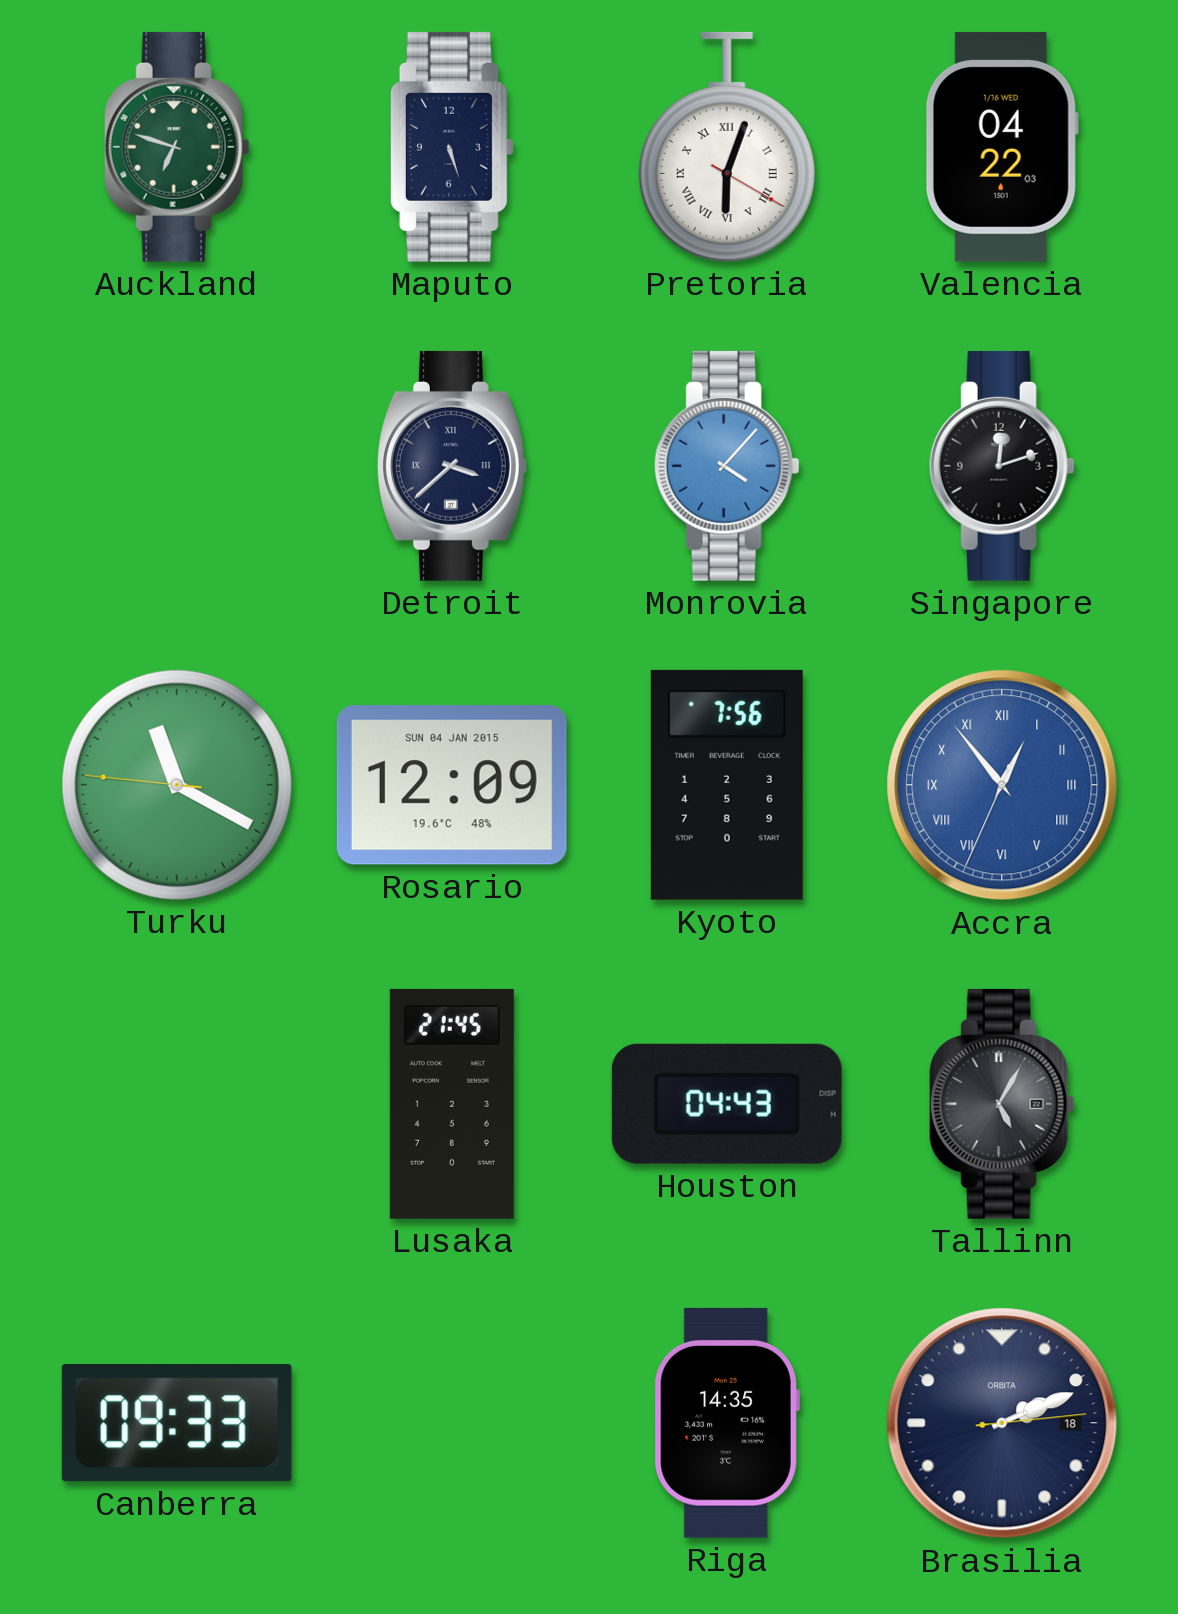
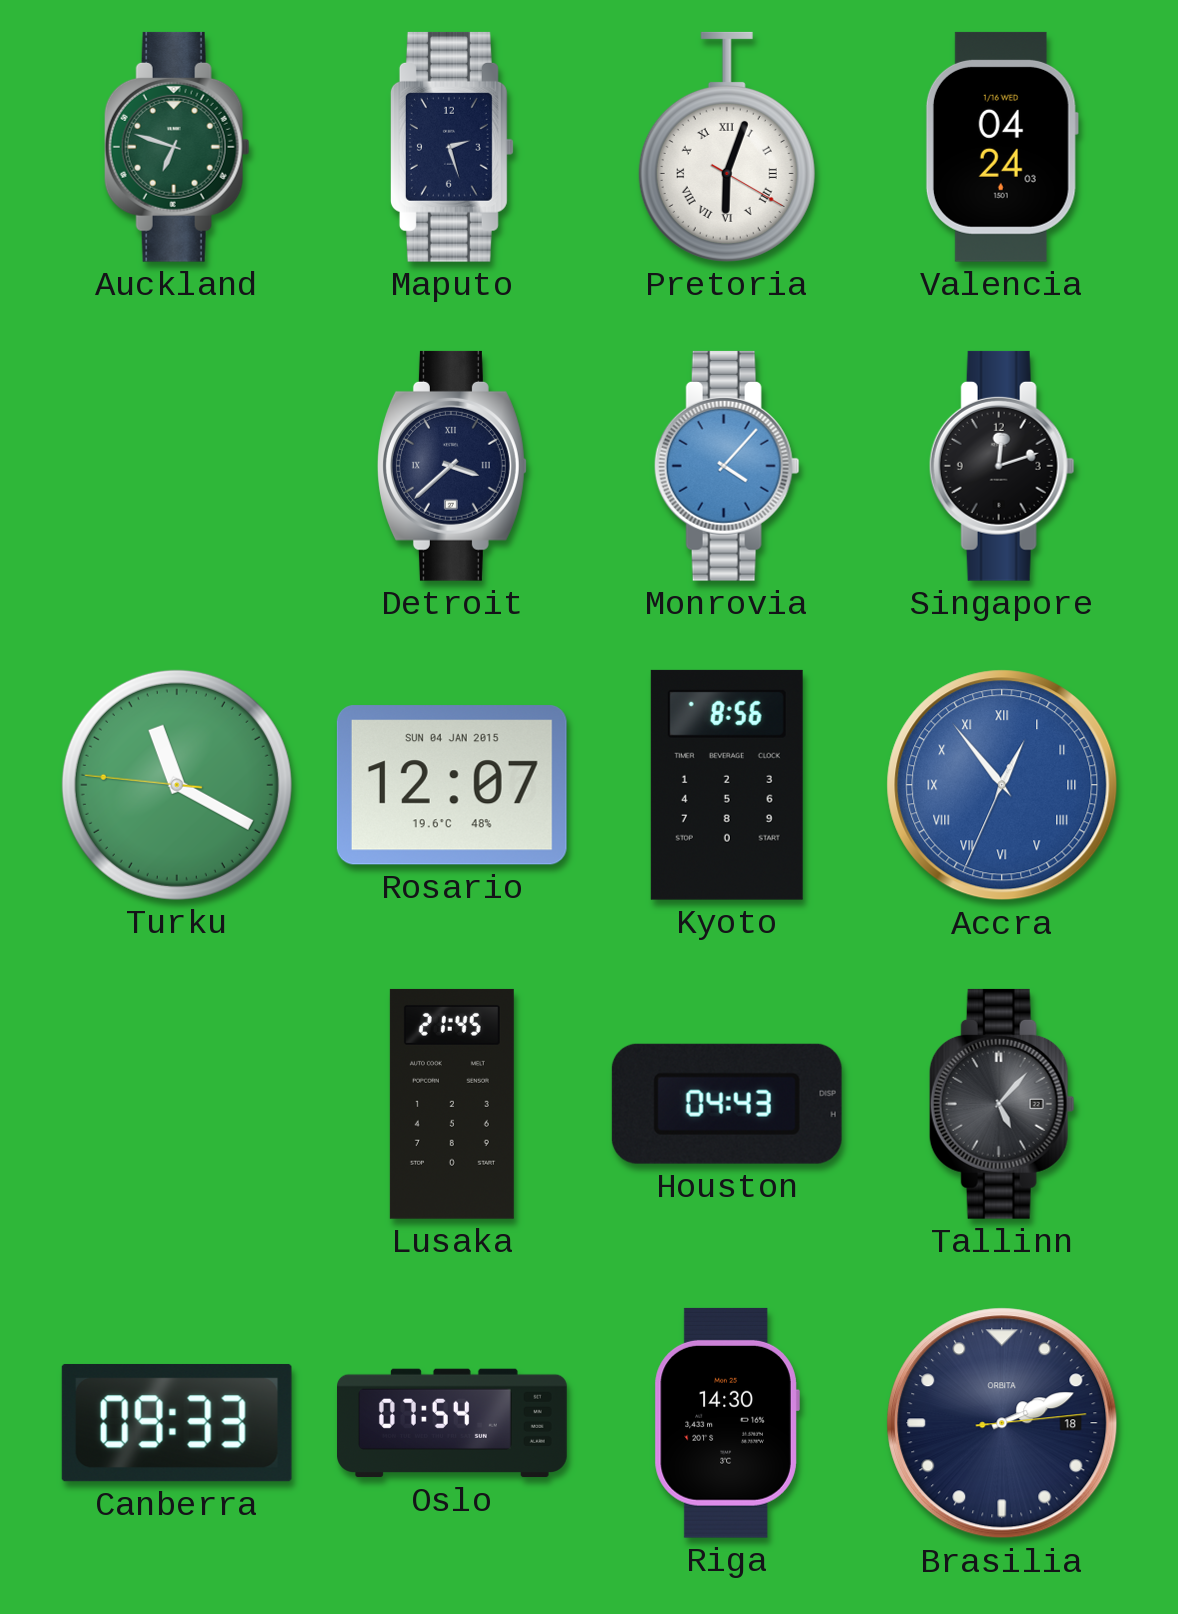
Maputo: 5:27 -> 2:27 (452, 147)
Valencia: 04:22 -> 04:24 (1002, 147)
Rosario: 12:09 -> 12:07 (452, 785)
Kyoto: 7:56 -> 8:56 (727, 785)
Tallinn: 5:05 -> 5:07 (1002, 1104)
Oslo: none -> 07:54 (453, 1423)
Riga: 14:35 -> 14:30 (727, 1423)
